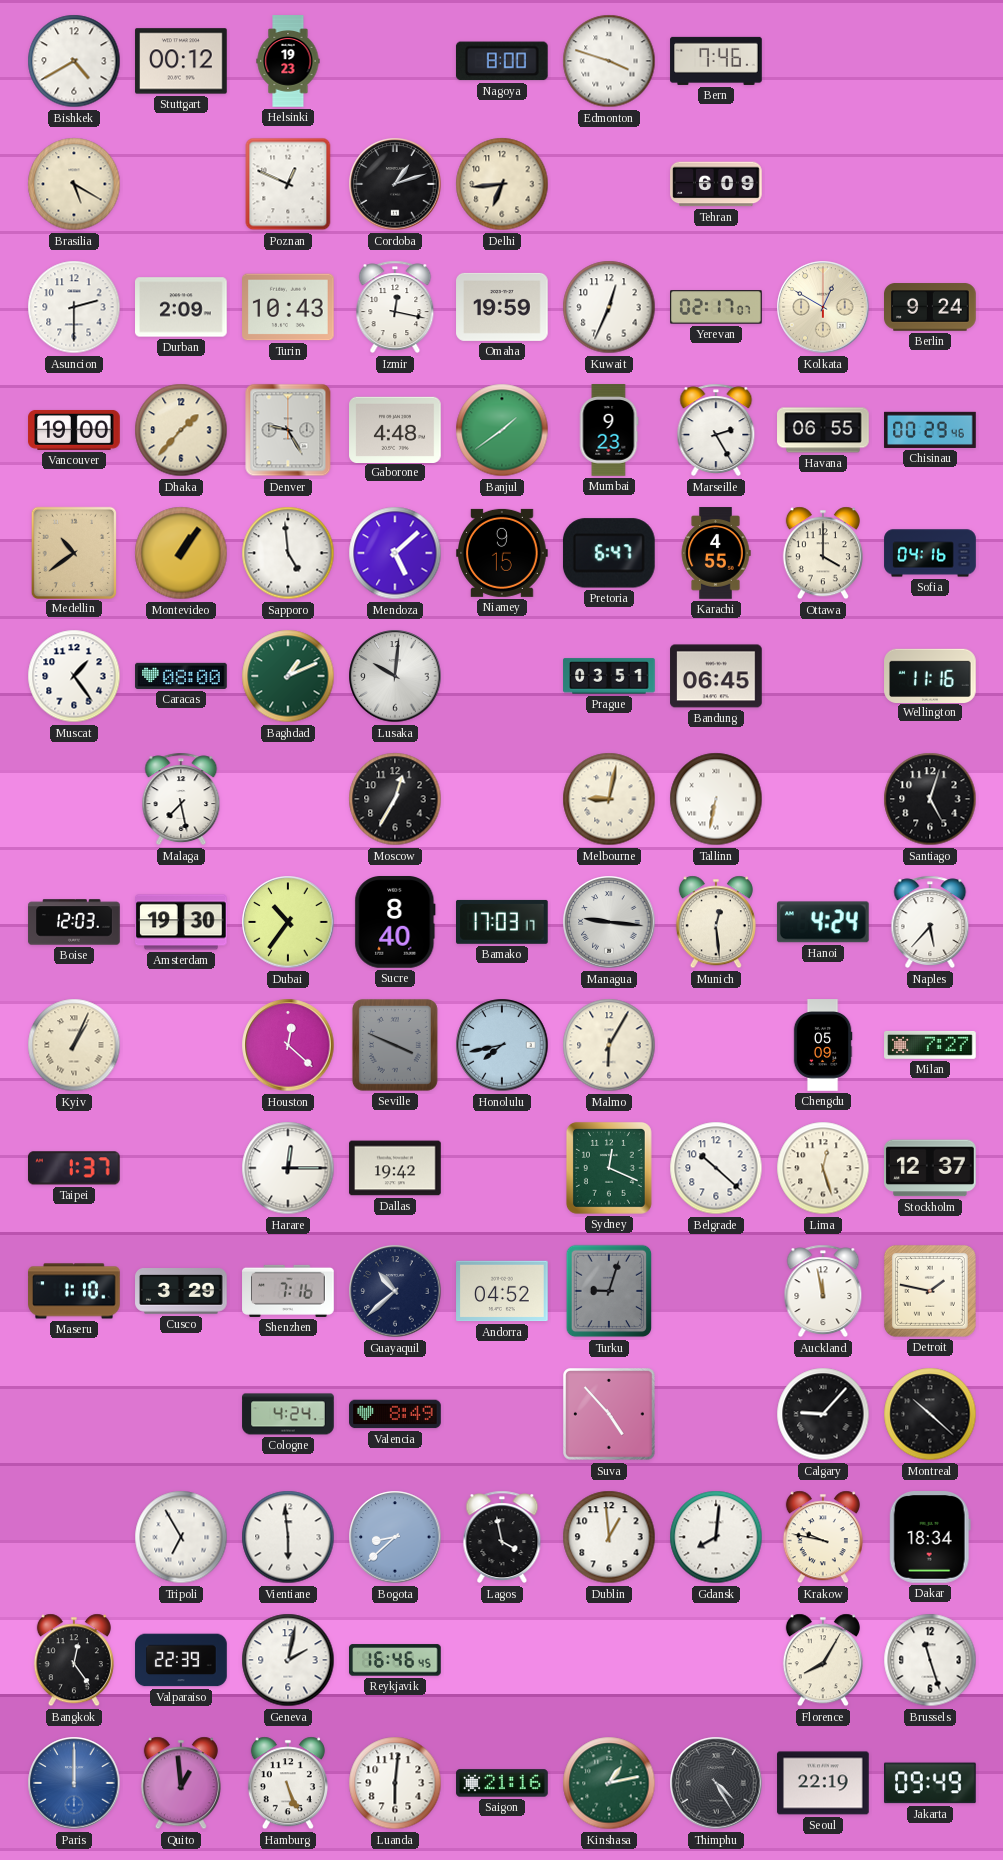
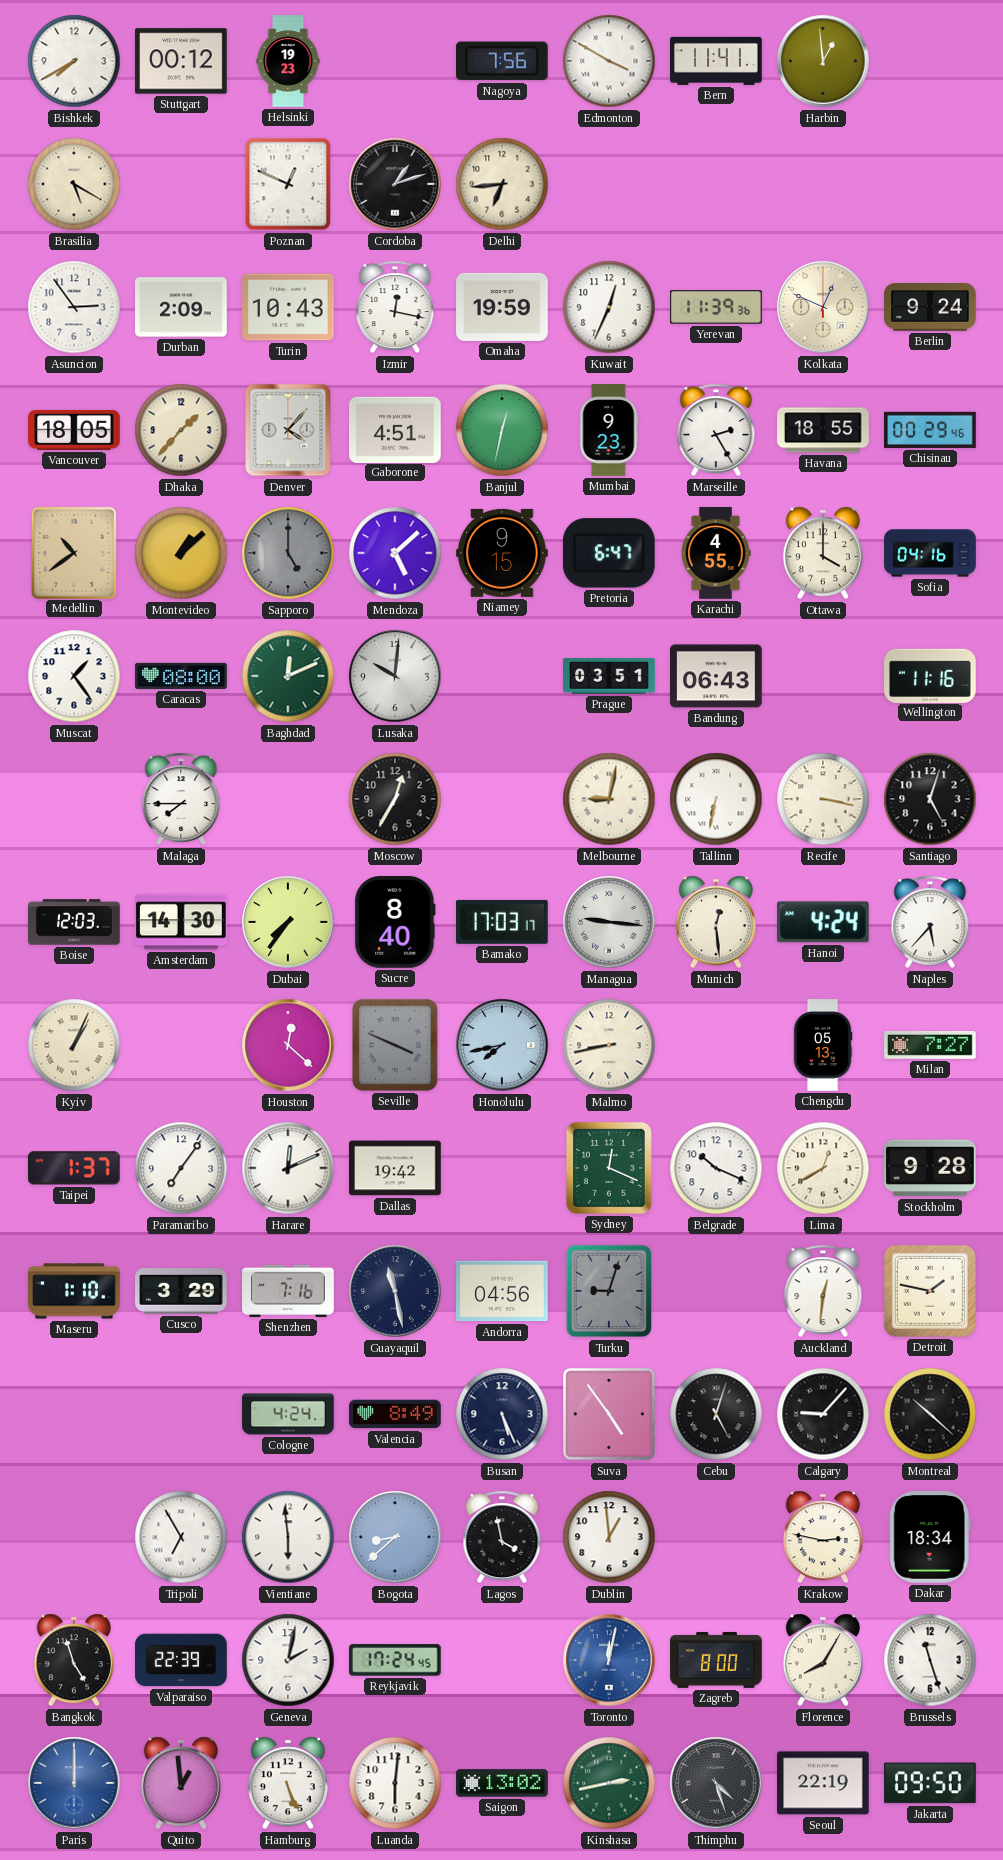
Bishkek: 4:40 -> 7:40 (74, 61)
Nagoya: 8:00 -> 7:56 (502, 61)
Edmonton: 3:48 -> 3:50 (609, 61)
Bern: 7:46 -> 11:41 (716, 61)
Harbin: none -> 12:59 (823, 61)
Tehran: 6:09 -> none (716, 184)
Asuncion: 2:30 -> 2:54 (74, 307)
Yerevan: 02:17 -> 11:39 (716, 307)
Kolkata: 12:50 -> 12:49 (823, 307)
Vancouver: 19:00 -> 18:05 (74, 430)
Denver: 9:25 -> 4:07 (288, 430)
Gaborone: 4:48 -> 4:51 (395, 429)
Banjul: 1:39 -> 12:32 (502, 430)
Havana: 06:55 -> 18:55 (823, 430)
Montevideo: 1:06 -> 1:08 (181, 553)
Sapporo: 4:59 -> 5:00 (288, 553)
Sapporo dial: white -> grey (288, 553)
Baghdad: 1:11 -> 12:11 (288, 676)
Bandung: 06:45 -> 06:43 (716, 676)
Malaga: 7:28 -> 7:45 (181, 799)
Recife: none -> 3:17 (823, 799)
Amsterdam: 19:30 -> 14:30 (182, 922)
Dubai: 10:36 -> 7:36 (288, 922)
Malmo: 6:05 -> 8:43 (609, 1045)
Chengdu: 05:09 -> 05:13 (823, 1045)
Paramaribo: none -> 7:06 (181, 1168)
Harare: 12:15 -> 12:11 (288, 1168)
Belgrade: 10:22 -> 10:19 (716, 1168)
Lima: 12:27 -> 12:40 (823, 1168)
Stockholm: 12:37 -> 9:28 (931, 1168)
Guayaquil: 10:38 -> 11:28 (395, 1291)
Andorra: 04:52 -> 04:56 (502, 1291)
Auckland: 11:58 -> 12:31 (823, 1291)
Busan: none -> 5:26 (502, 1414)
Suva: 4:53 -> 4:54 (609, 1414)
Cebu: none -> 5:03 (716, 1414)
Gdansk: 8:01 -> none (716, 1537)
Krakow: 9:47 -> 2:47 (823, 1537)
Bangkok: 12:24 -> 4:57 (74, 1660)
Reykjavik: 16:46 -> 17:24 (396, 1660)
Toronto: none -> 12:02 (609, 1660)
Zagreb: none -> 8:00 (716, 1660)
Saigon: 21:16 -> 13:02 (502, 1783)
Kinshasa: 1:13 -> 2:43 (609, 1783)
Thimphu: 4:25 -> 4:27 (716, 1783)
Jakarta: 09:49 -> 09:50 (931, 1783)
